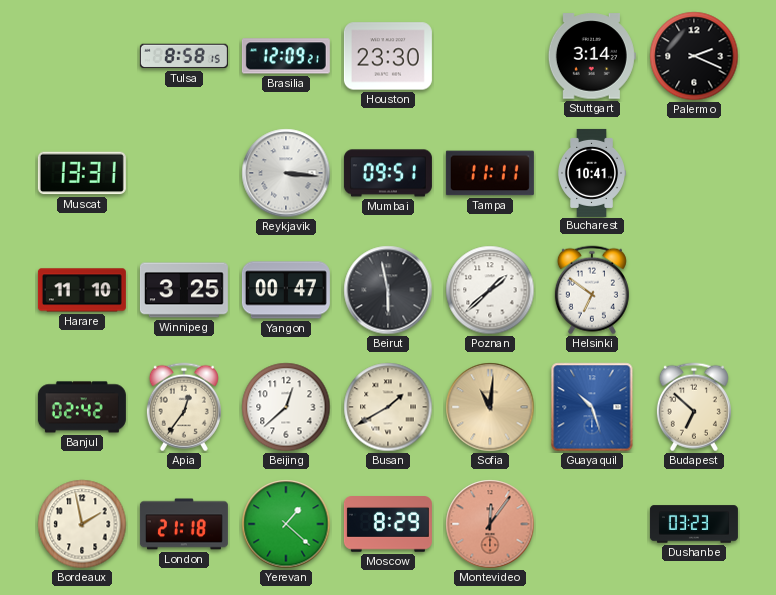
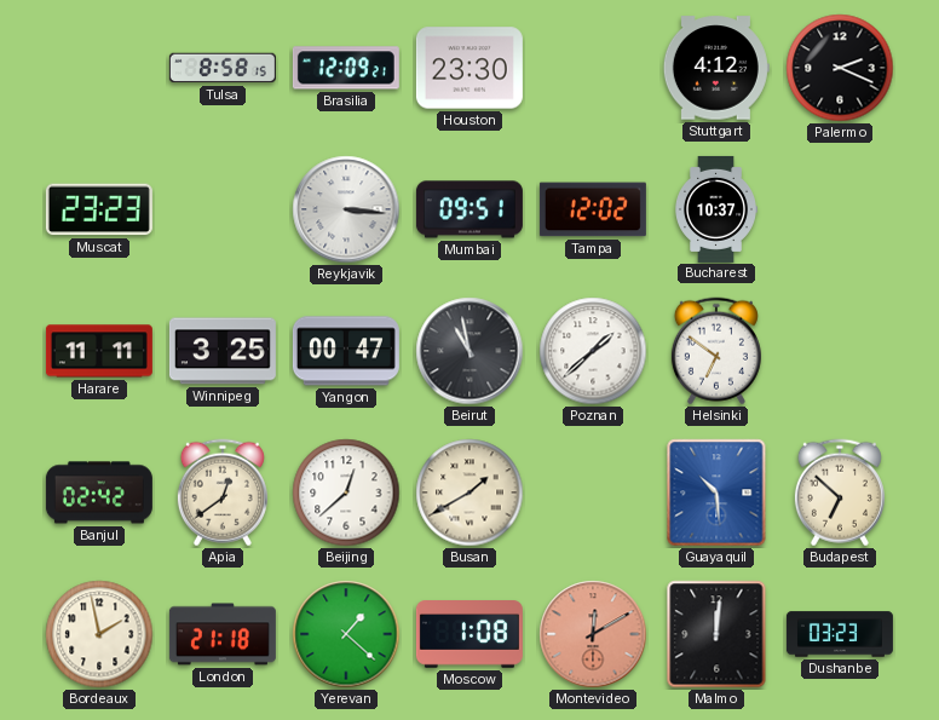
Stuttgart: 3:14 -> 4:12 (716, 68)
Muscat: 13:31 -> 23:23 (99, 209)
Tampa: 11:11 -> 12:02 (593, 209)
Bucharest: 10:41 -> 10:37 (716, 209)
Harare: 11:10 -> 11:11 (99, 351)
Beirut: 5:58 -> 10:58 (469, 351)
Apia: 12:36 -> 12:39 (223, 493)
Sofia: 11:01 -> none (490, 407)
Guayaquil: 10:27 -> 10:29 (716, 493)
Moscow: 8:29 -> 1:08 (469, 635)
Montevideo: 12:06 -> 12:10 (593, 634)
Malmo: none -> 12:01 (716, 634)
